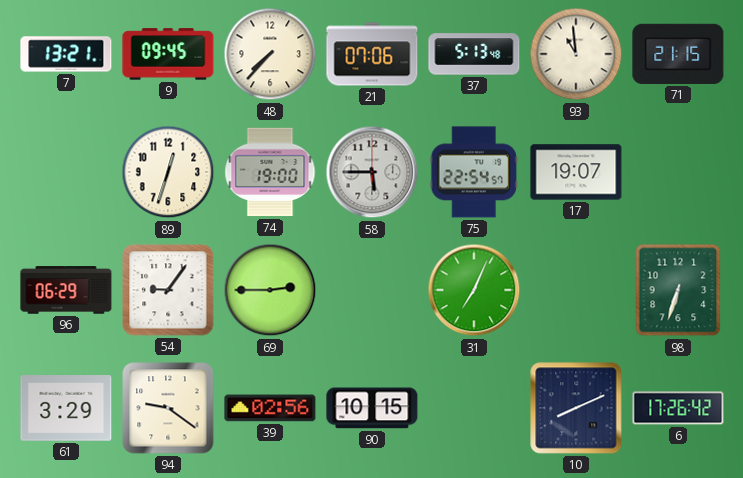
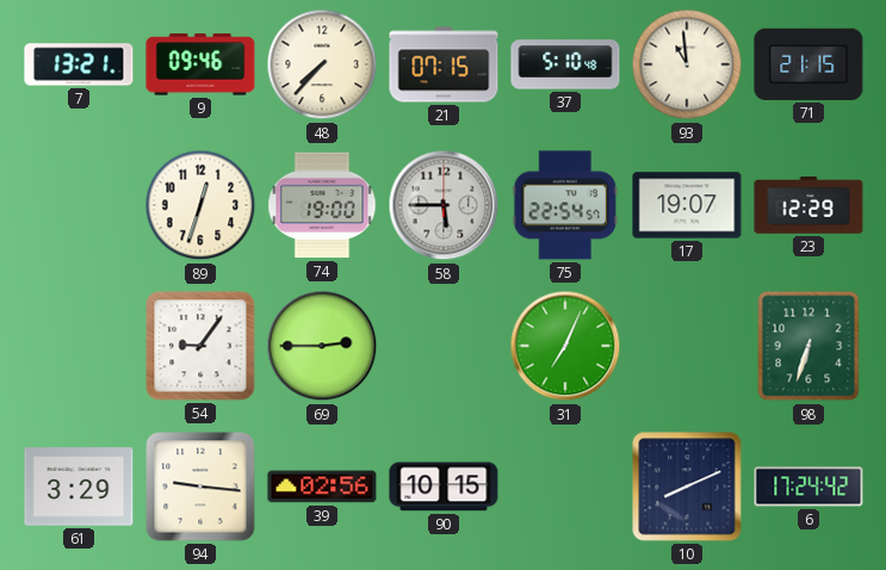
9: 09:45 -> 09:46 (200, 64)
21: 07:06 -> 07:15 (444, 64)
37: 5:13 -> 5:10 (565, 64)
23: none -> 12:29 (808, 205)
96: 06:29 -> none (66, 290)
94: 9:21 -> 9:16 (200, 487)
6: 17:26 -> 17:24 (808, 487)
